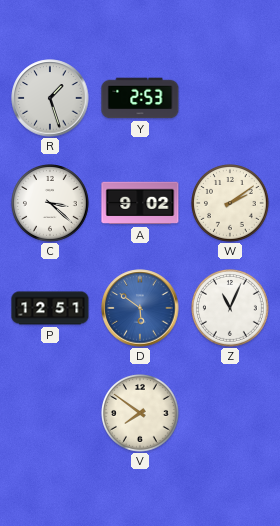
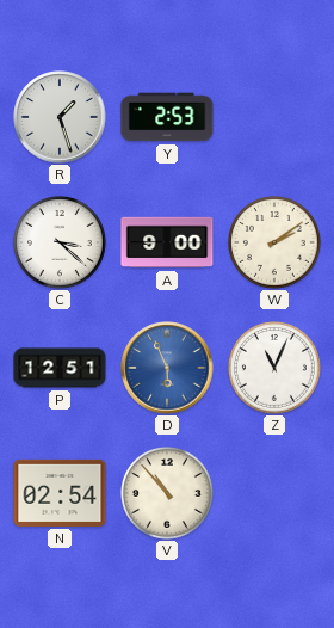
A: 9:02 -> 9:00 (167, 242)
D: 5:51 -> 5:56 (167, 368)
N: none -> 02:54 (60, 493)
V: 7:51 -> 10:53 (168, 494)
